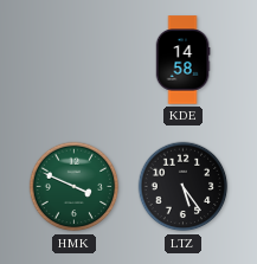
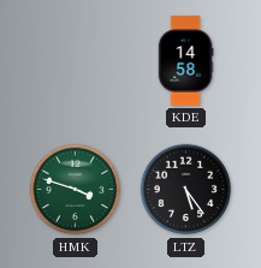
HMK: 3:49 -> 3:48 (76, 190)
